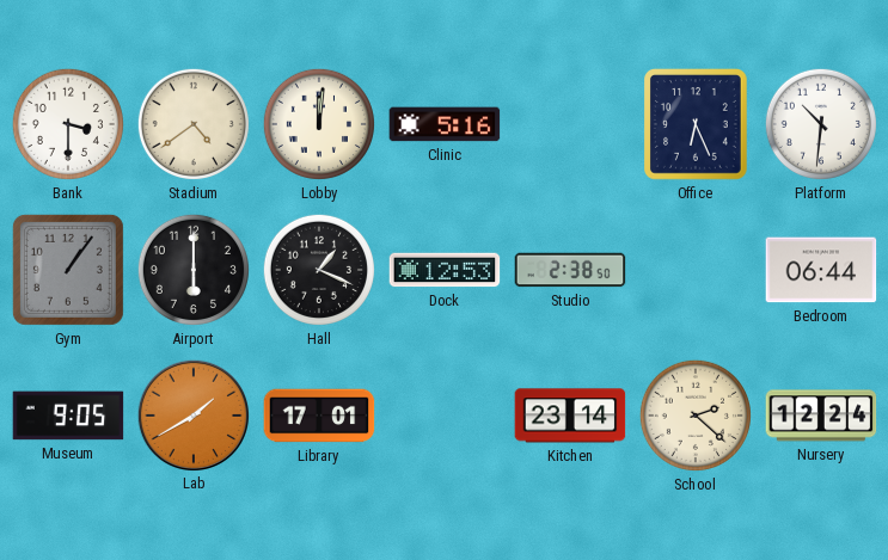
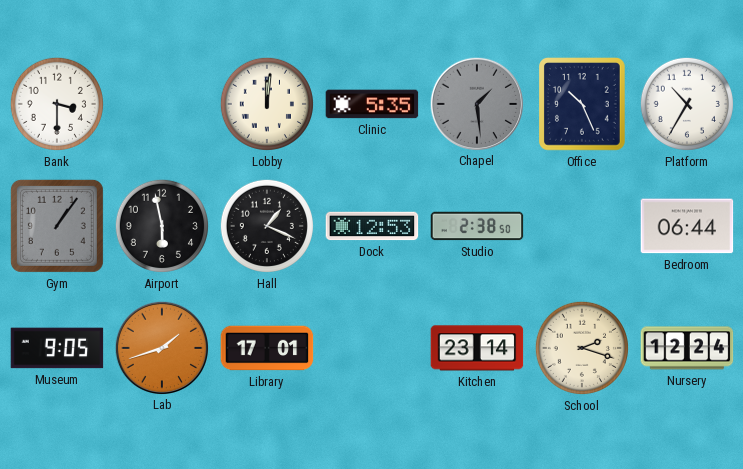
Stadium: 4:39 -> none (194, 124)
Clinic: 5:16 -> 5:35 (372, 104)
Chapel: none -> 1:29 (476, 103)
Office: 6:26 -> 10:26 (583, 105)
Platform: 10:31 -> 10:35 (687, 104)
Airport: 6:00 -> 5:58 (162, 226)
Lab: 1:40 -> 1:42 (161, 347)
School: 2:22 -> 2:18 (582, 348)
